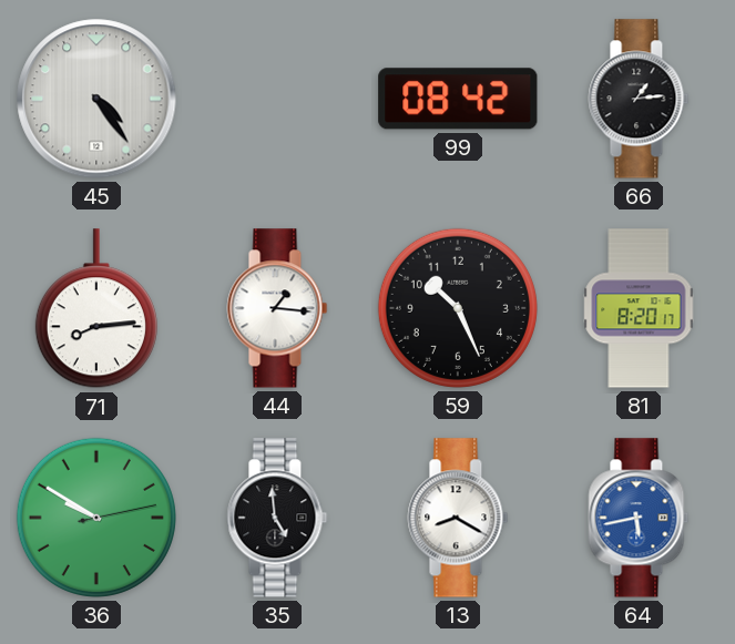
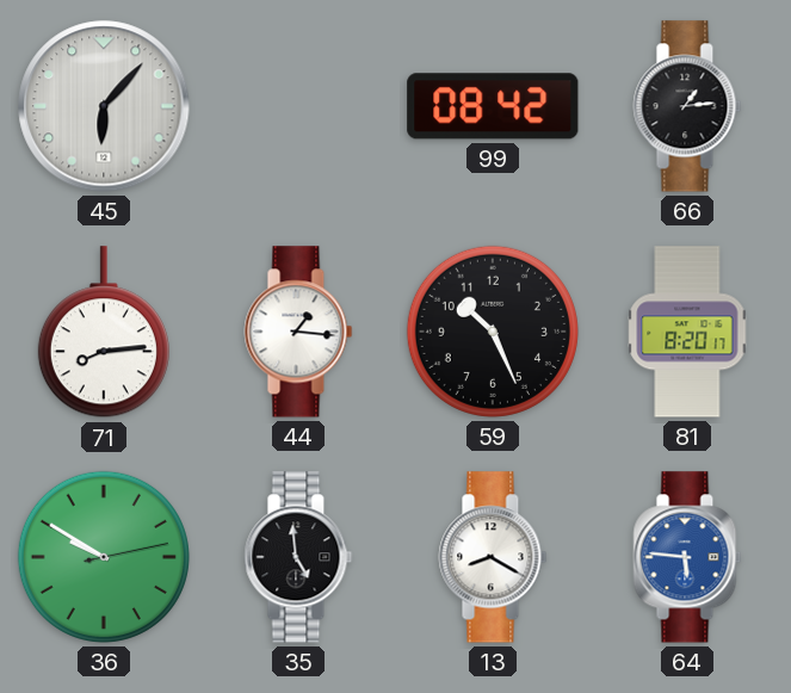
45: 4:24 -> 6:07 (104, 106)
64: 5:43 -> 5:46 (687, 557)
